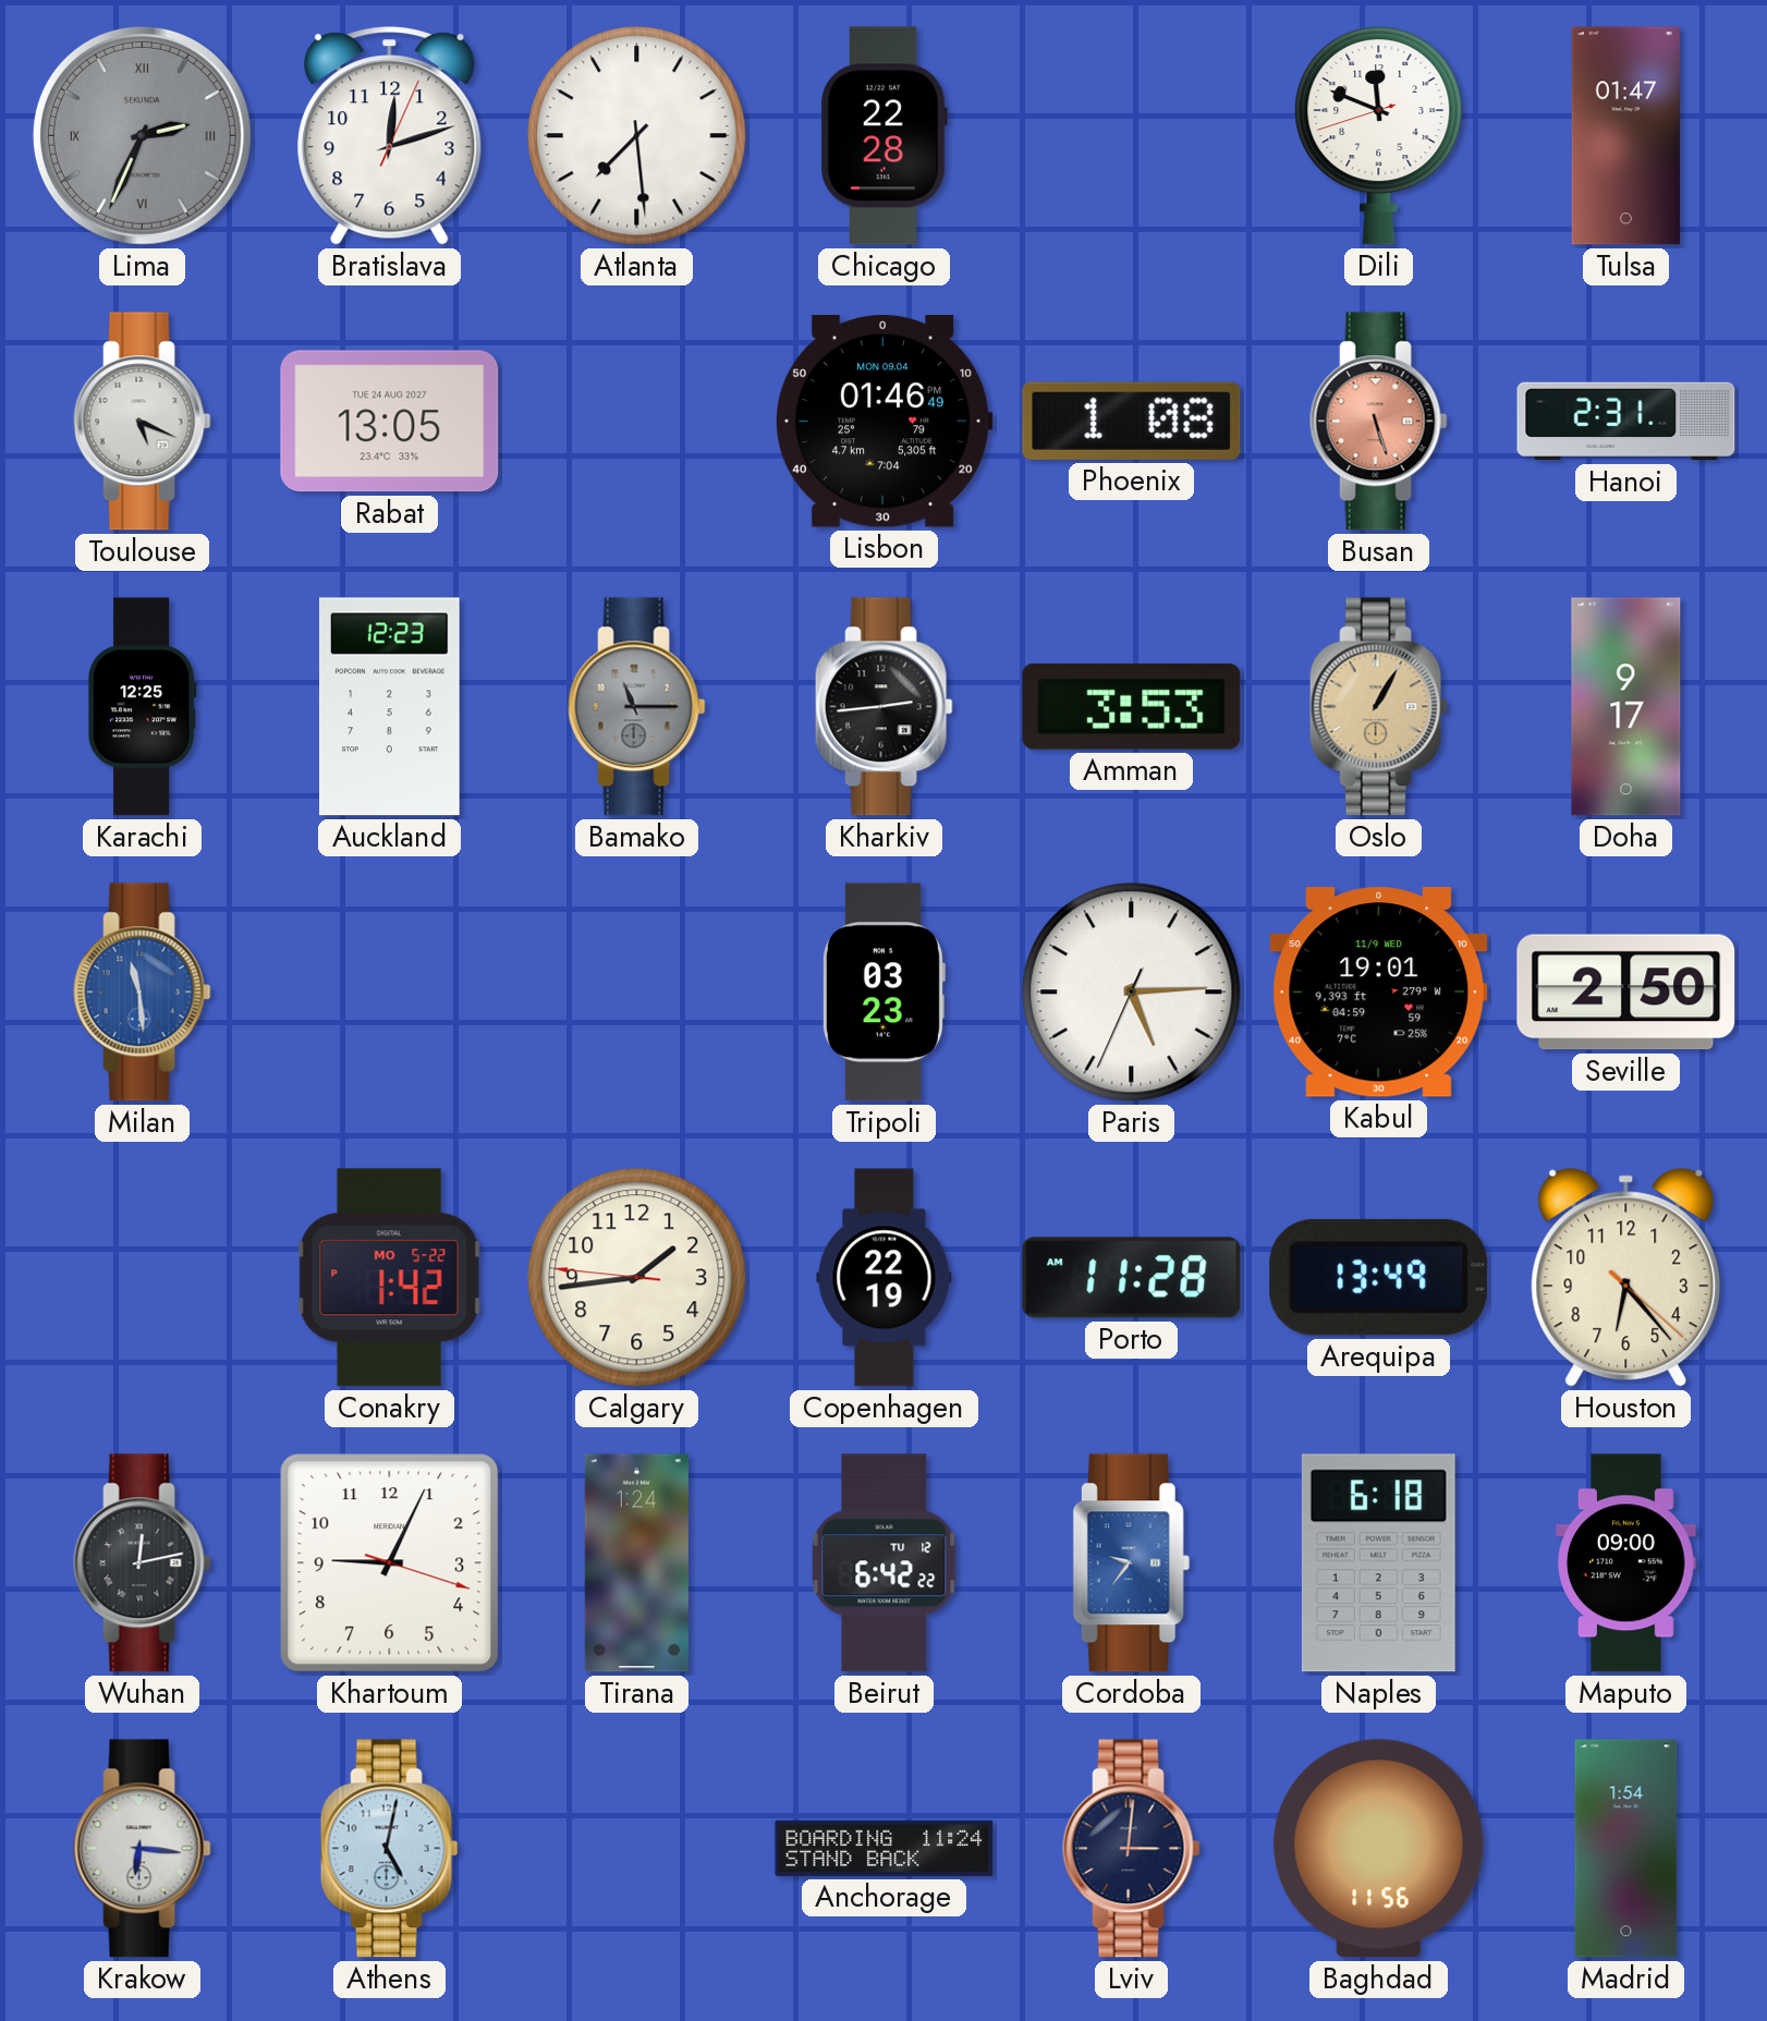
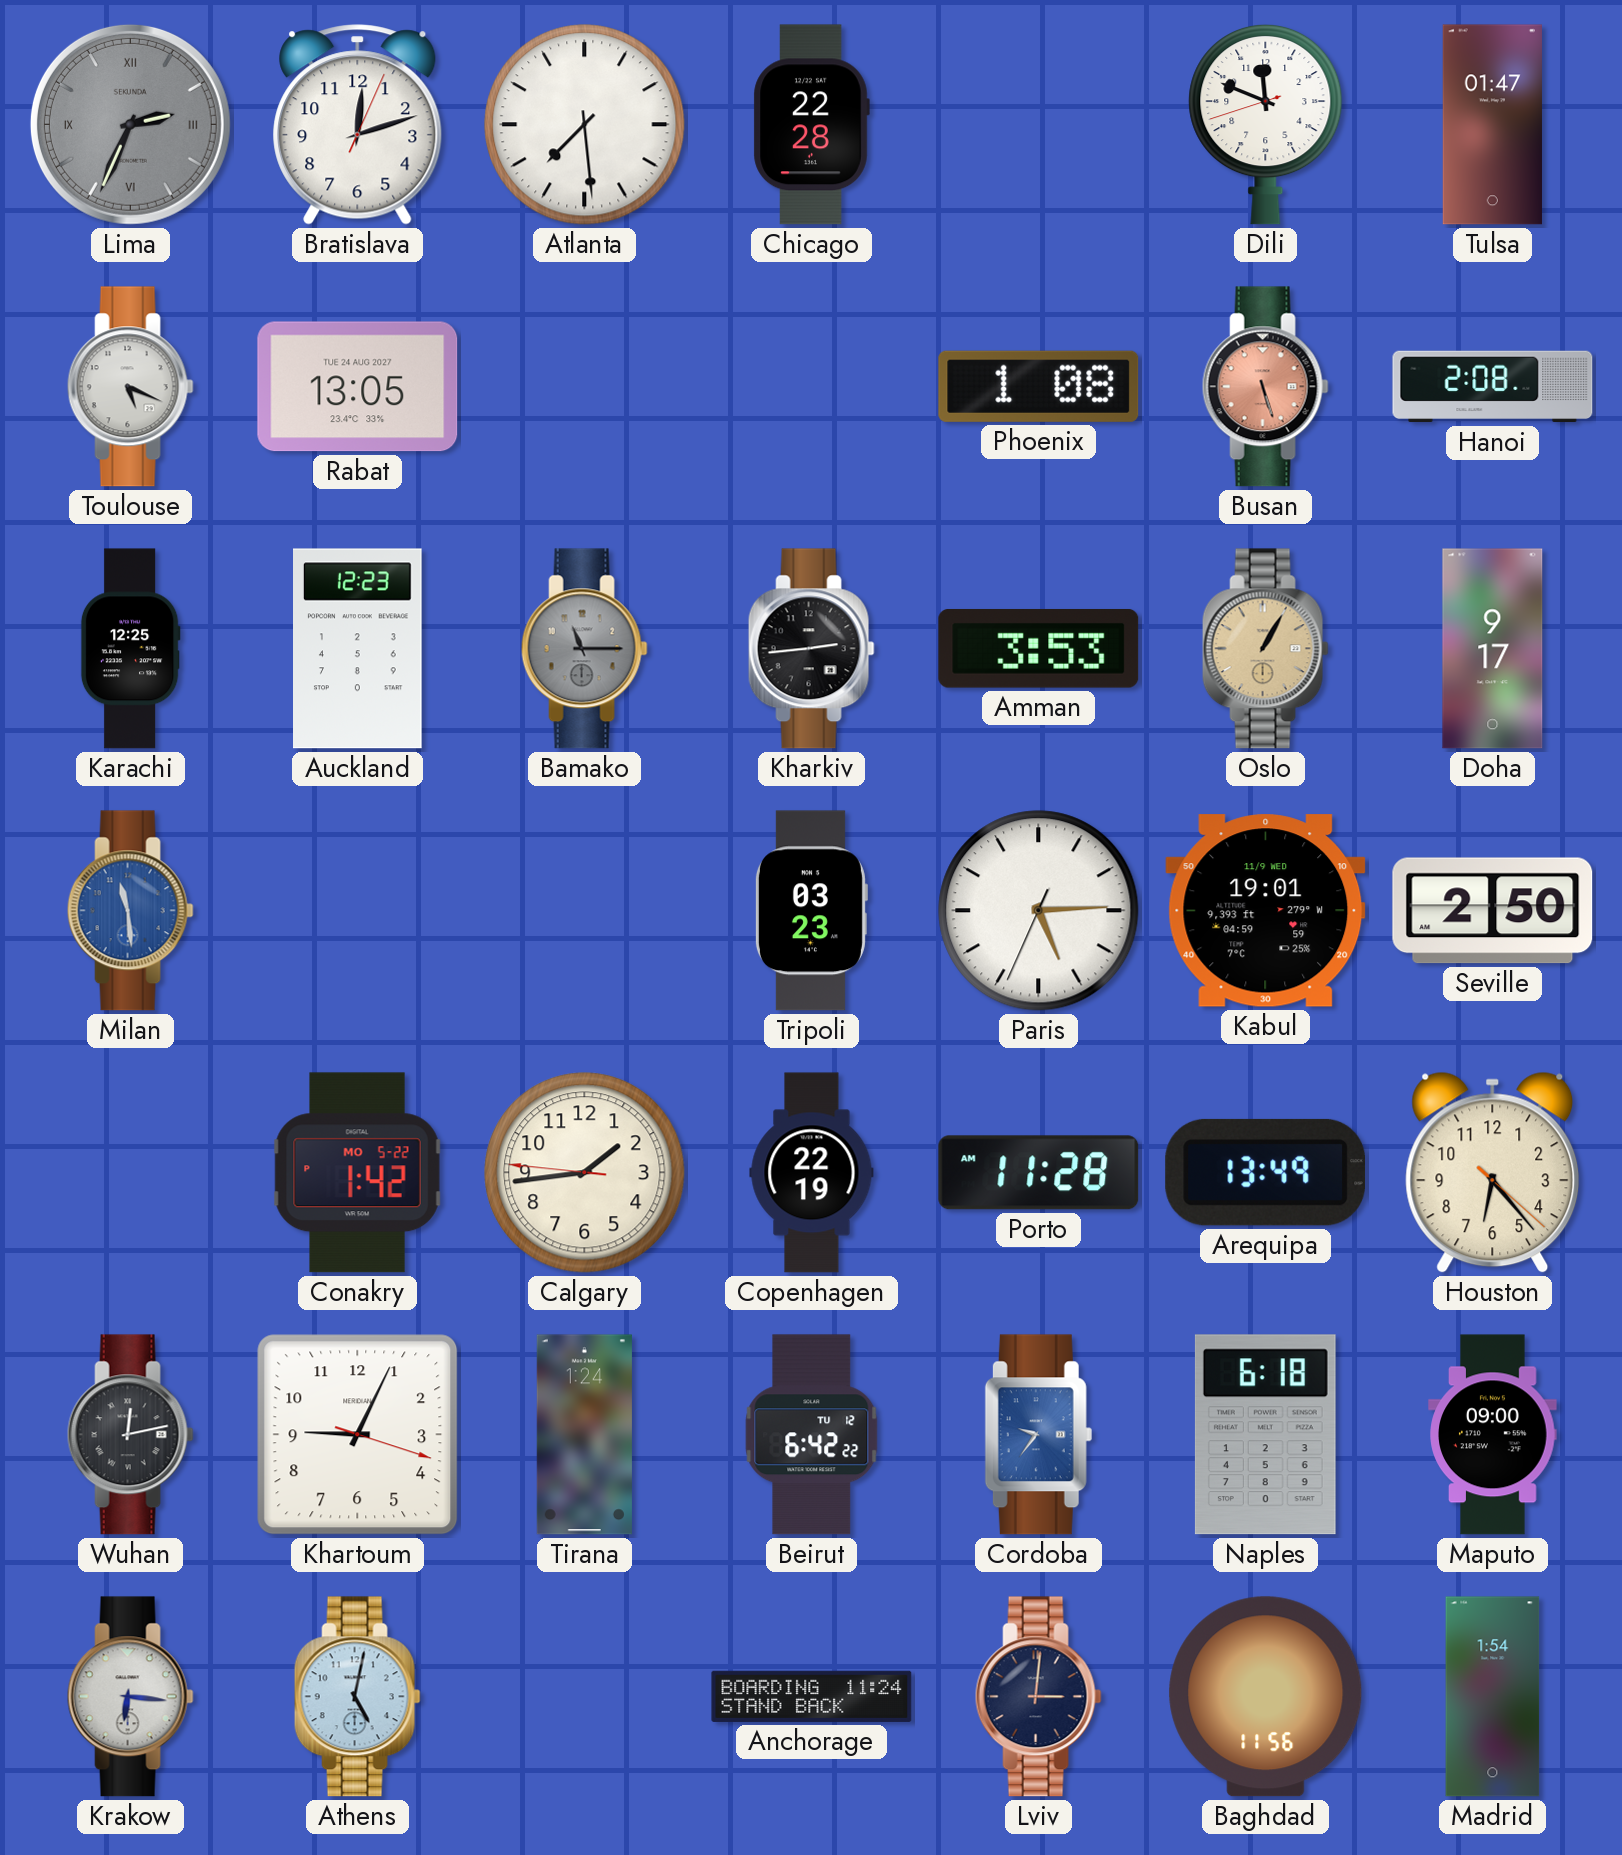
Lisbon: 01:46 -> none (883, 422)
Hanoi: 2:31 -> 2:08 (1493, 387)
